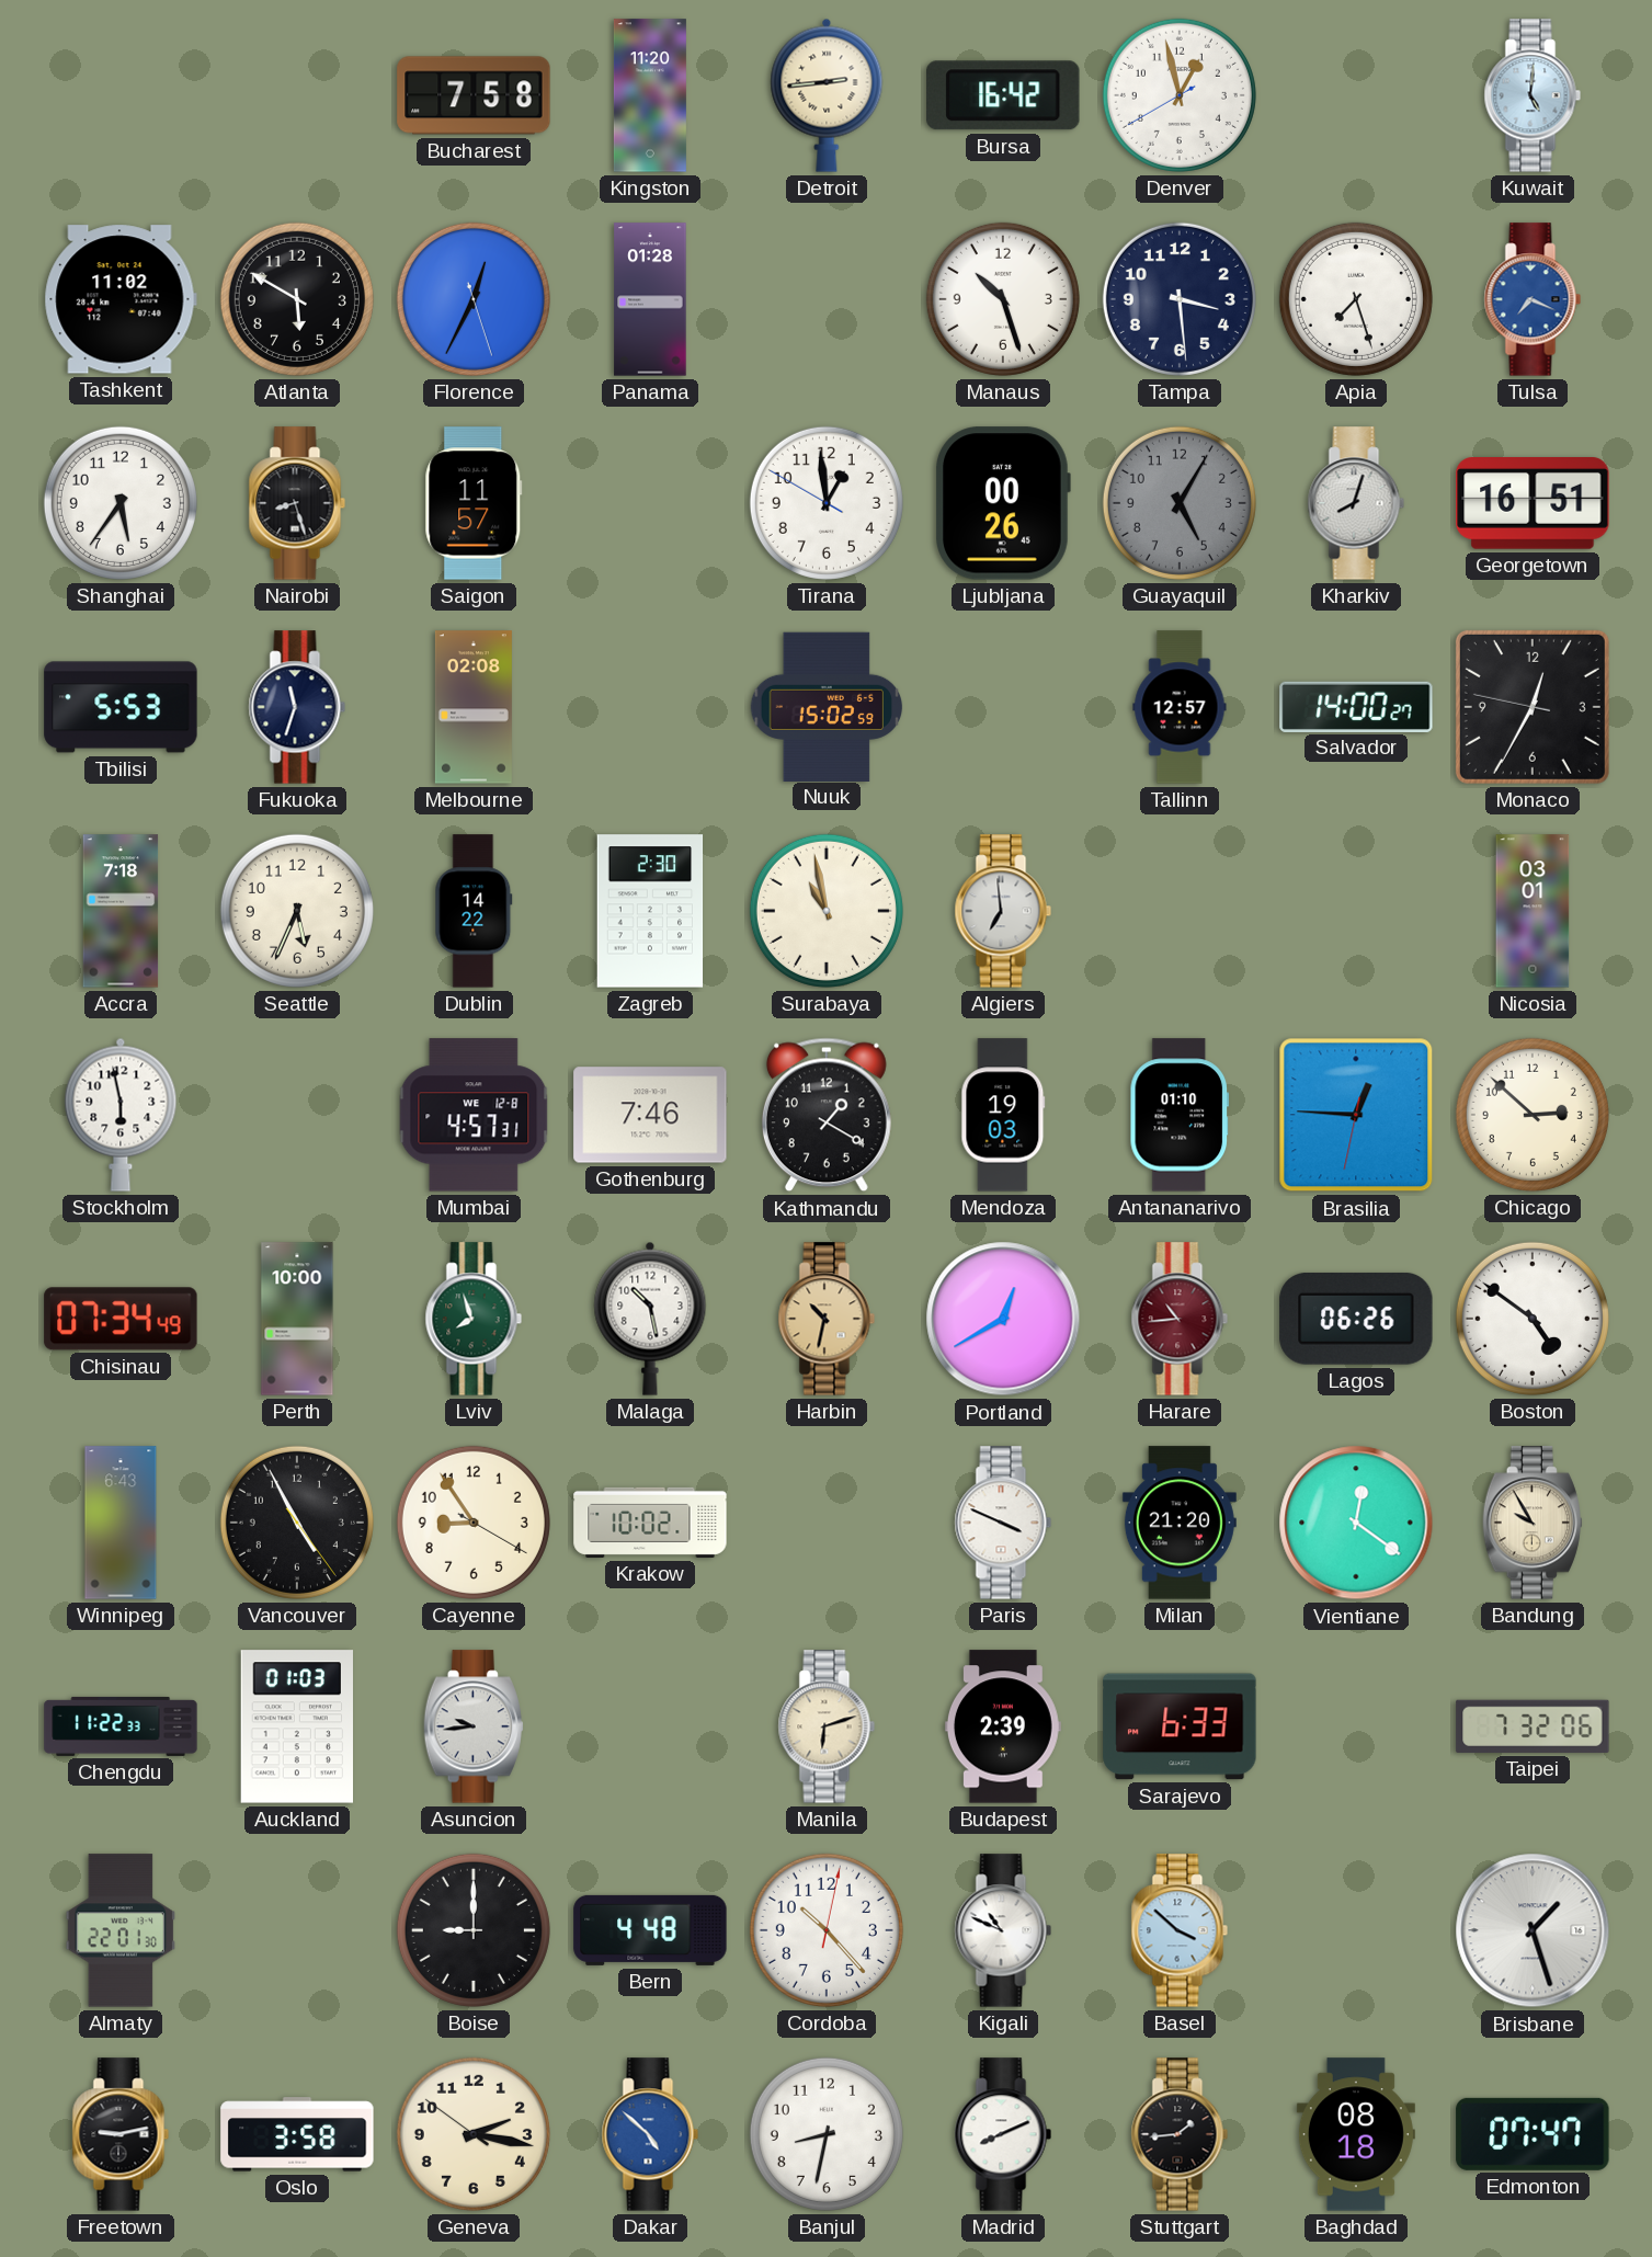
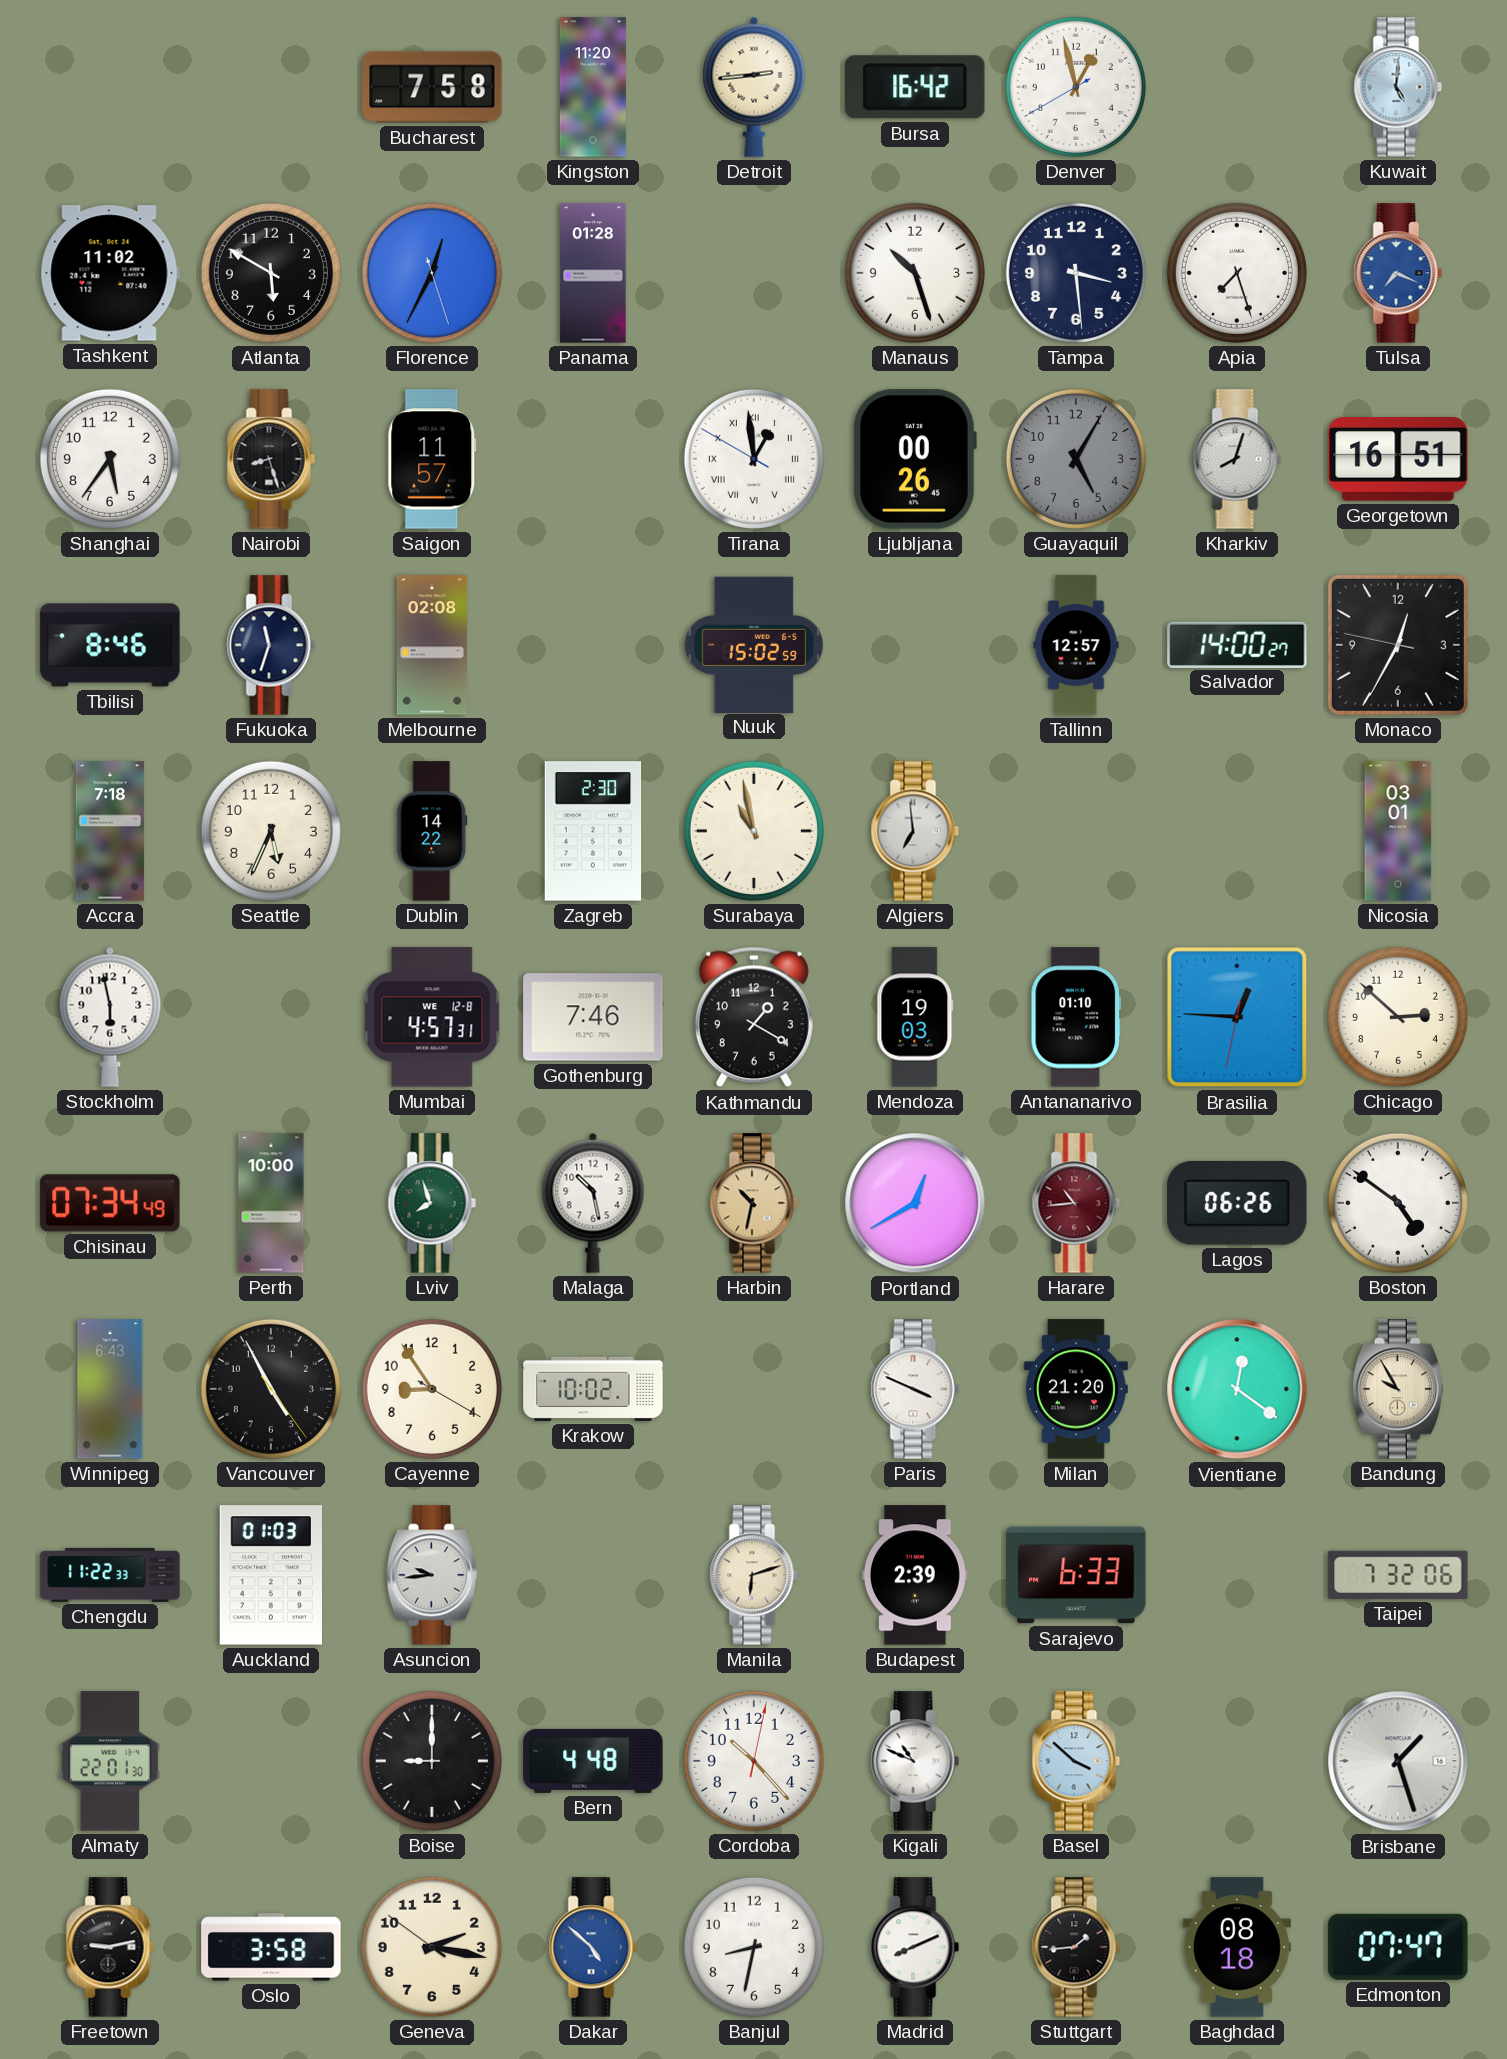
Tirana numerals: Arabic -> Roman (754, 459)
Tbilisi: 5:53 -> 8:46 (110, 645)
